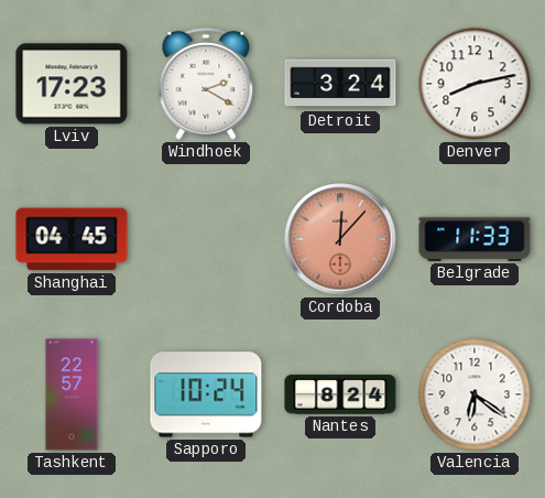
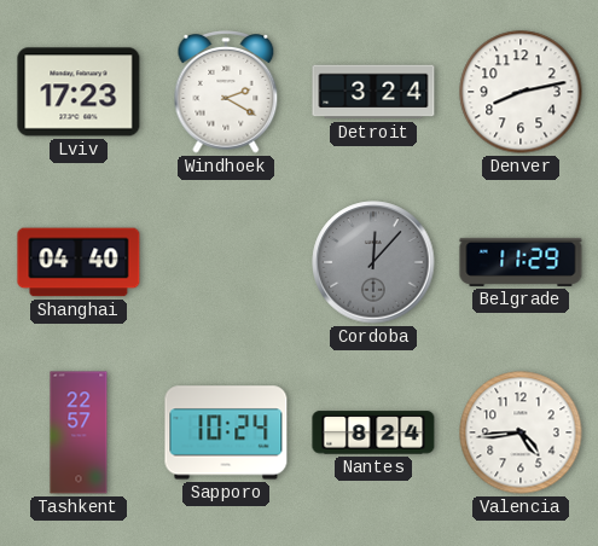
Shanghai: 04:45 -> 04:40 (79, 262)
Cordoba dial: salmon -> grey (373, 262)
Belgrade: 11:33 -> 11:29 (521, 262)
Valencia: 6:21 -> 4:44 (521, 432)
